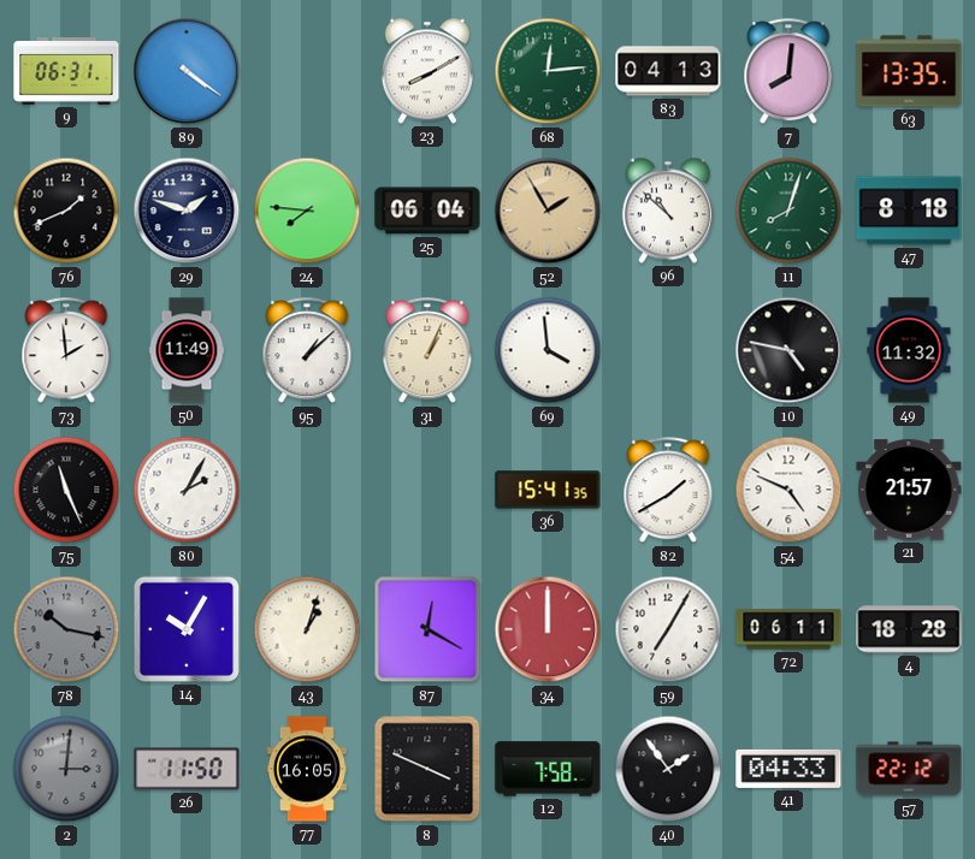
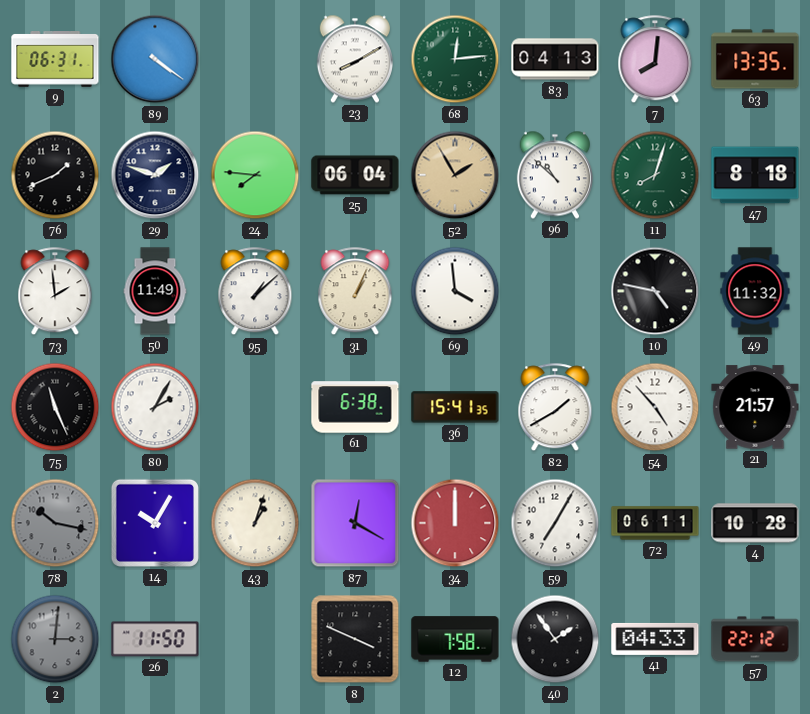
61: none -> 6:38 (355, 407)
54: 4:49 -> 4:53 (655, 407)
4: 18:28 -> 10:28 (755, 523)
77: 16:05 -> none (307, 769)
